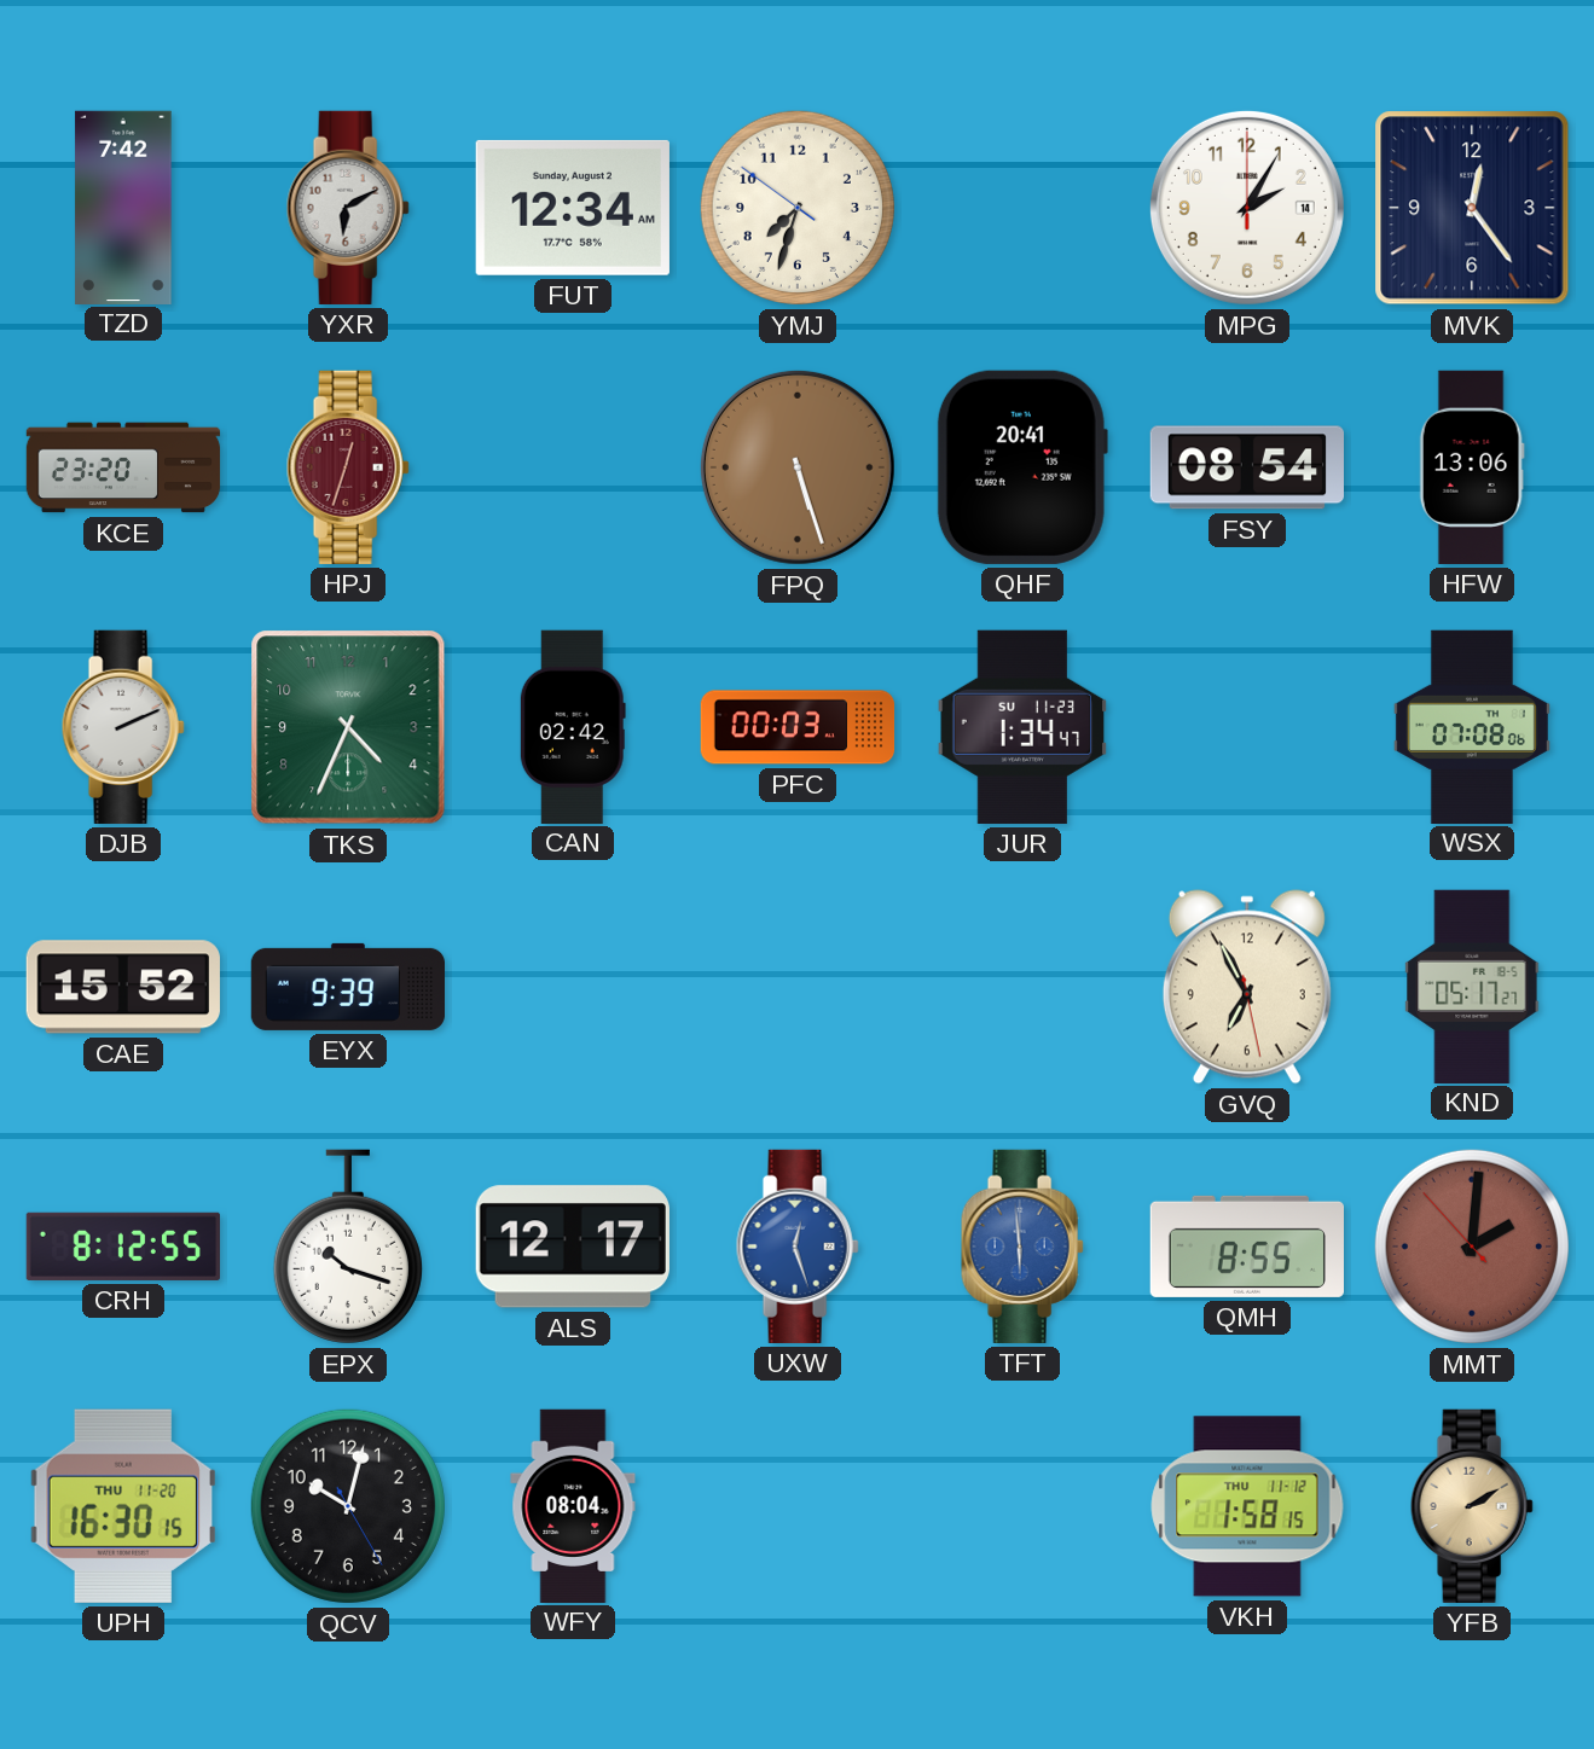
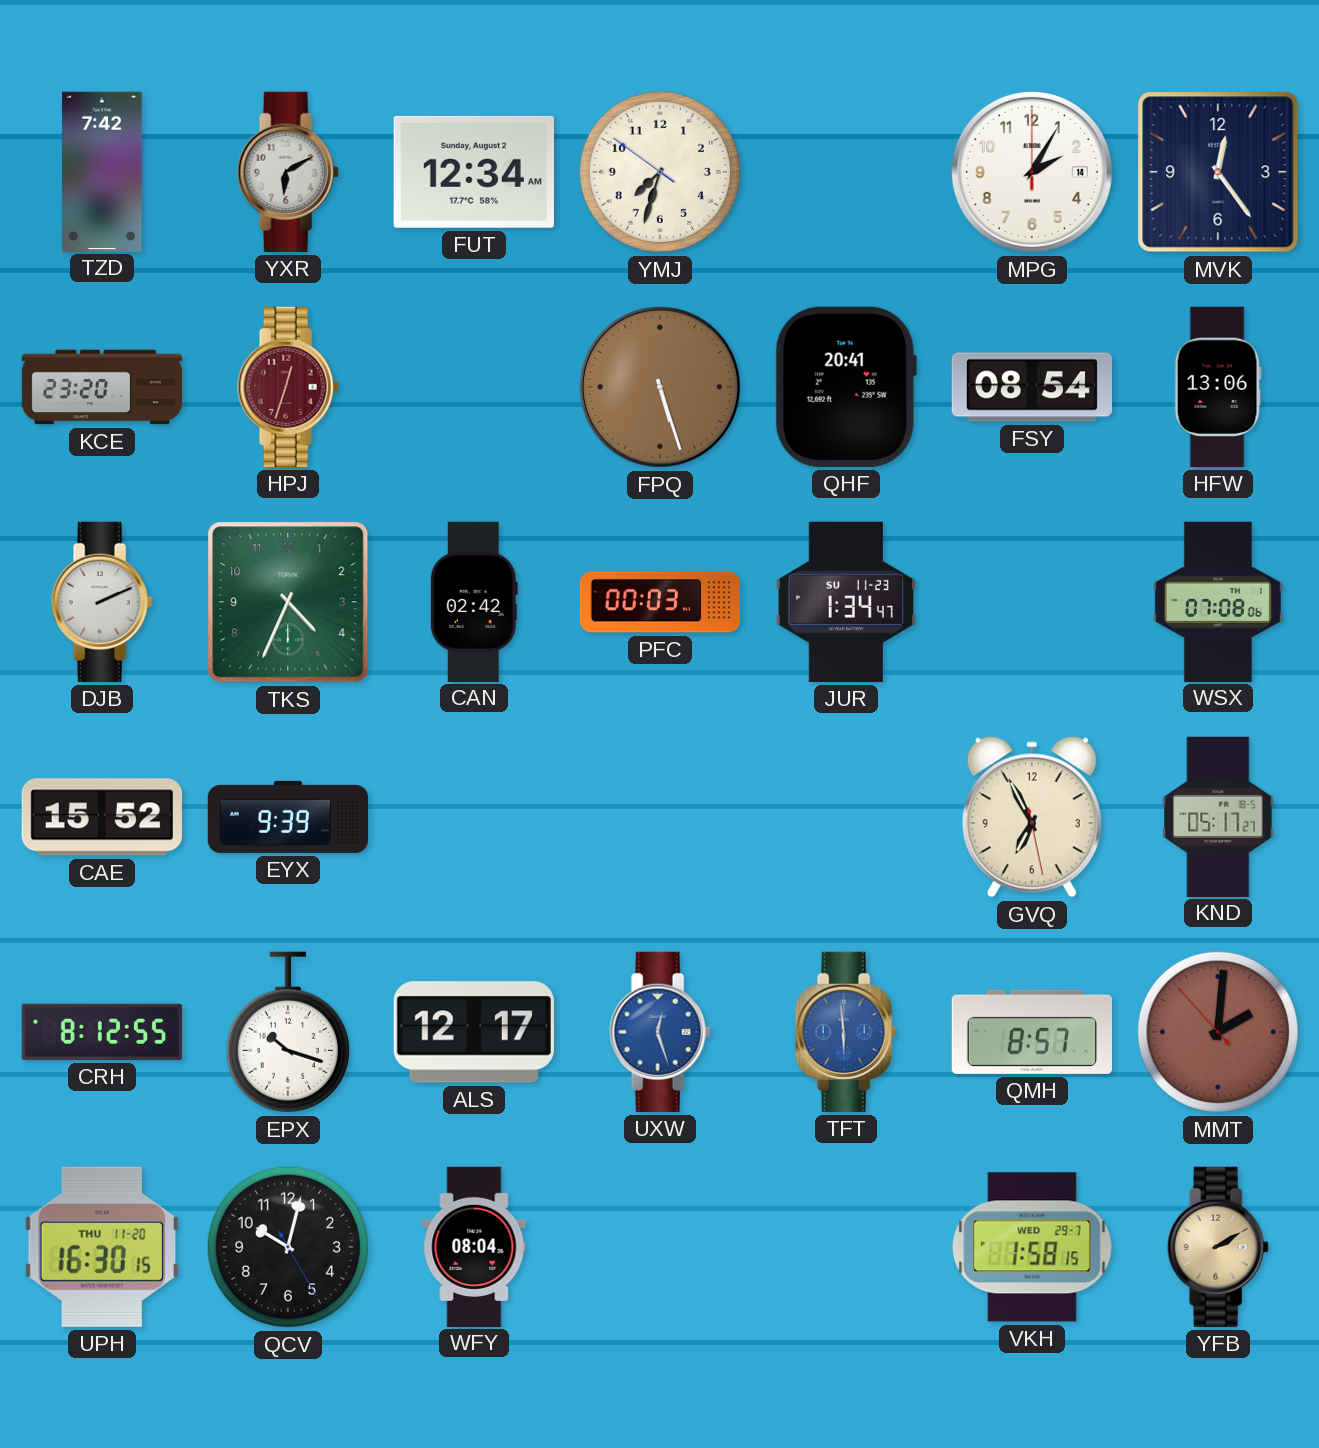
QMH: 8:55 -> 8:57 (1031, 1032)
VKH date: THU 11-12 -> WED 29-7 (1032, 1247)
